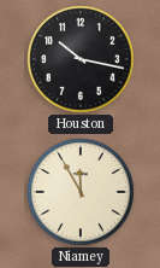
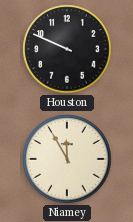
Houston: 10:17 -> 9:49 (67, 49)
